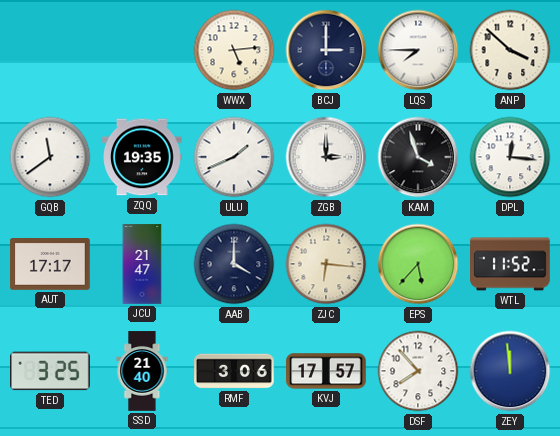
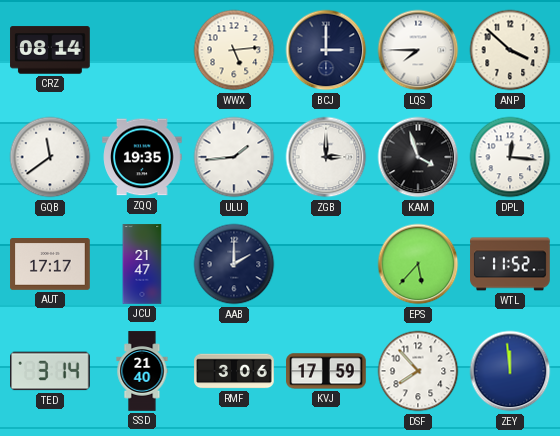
CRZ: none -> 08:14 (50, 50)
ULU: 1:41 -> 1:44 (234, 157)
AAB: 4:00 -> 2:00 (234, 264)
ZJC: 6:16 -> none (326, 264)
TED: 3:25 -> 3:14 (50, 371)
KVJ: 17:57 -> 17:59 (326, 371)
